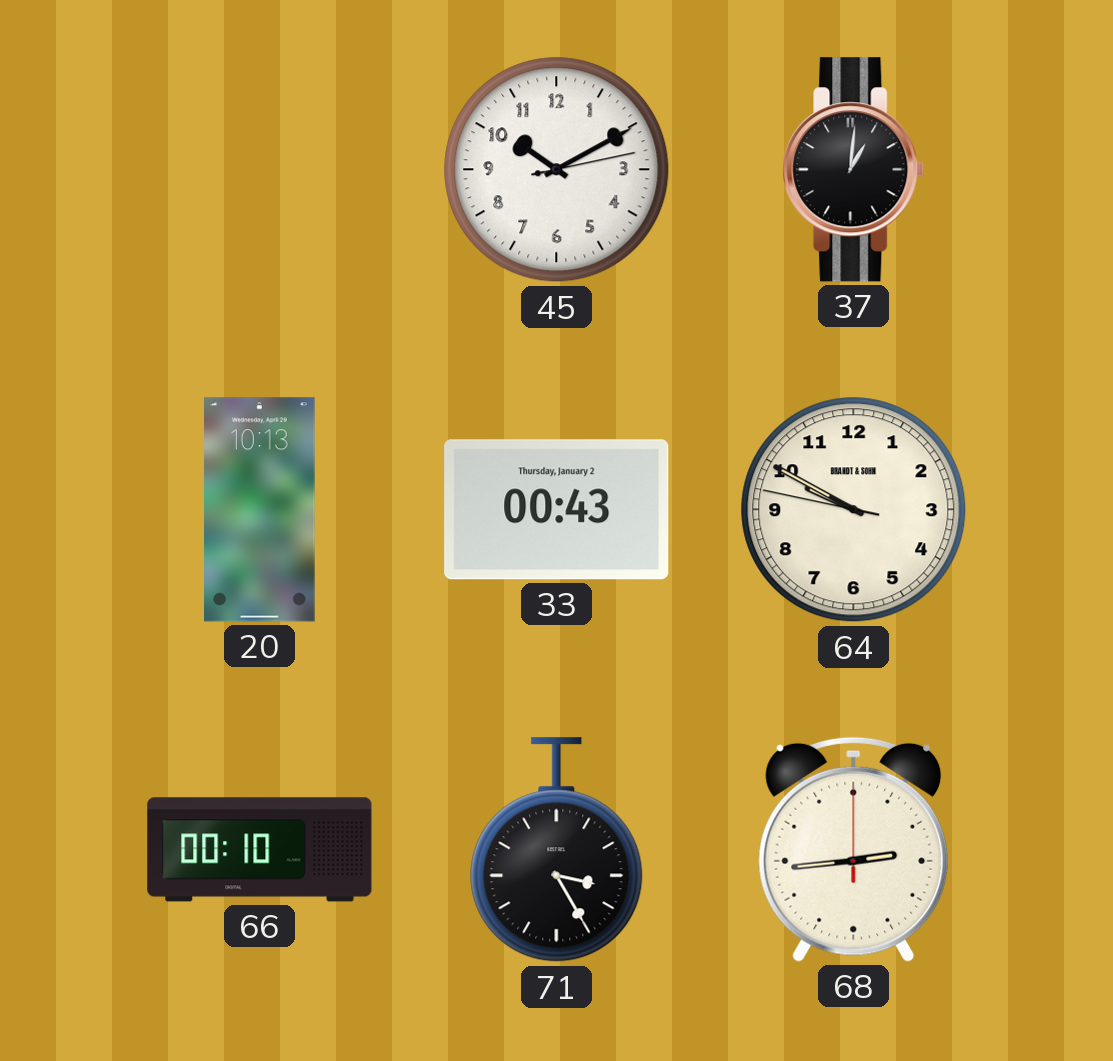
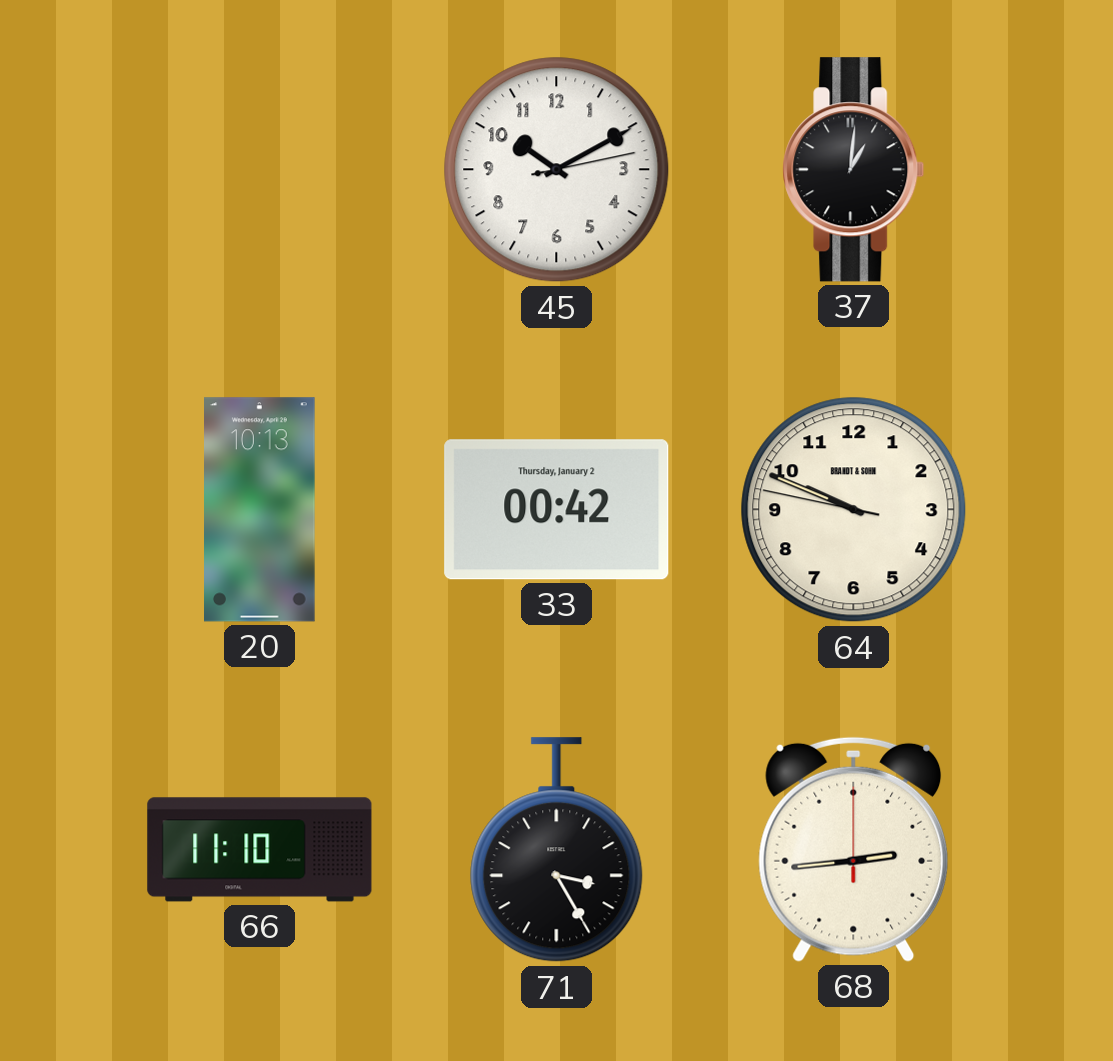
33: 00:43 -> 00:42 (557, 510)
64: 9:49 -> 9:48 (854, 510)
66: 00:10 -> 11:10 (260, 850)
